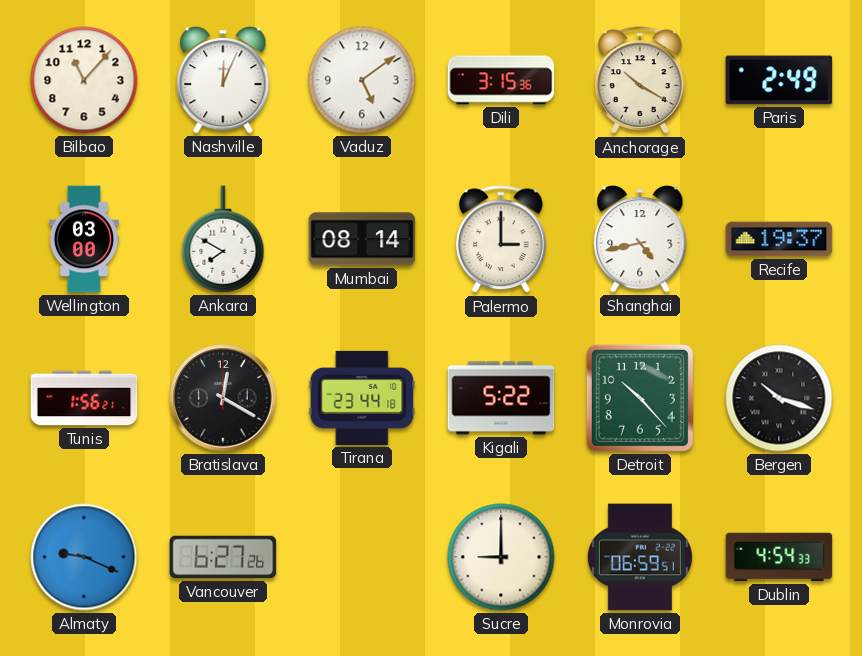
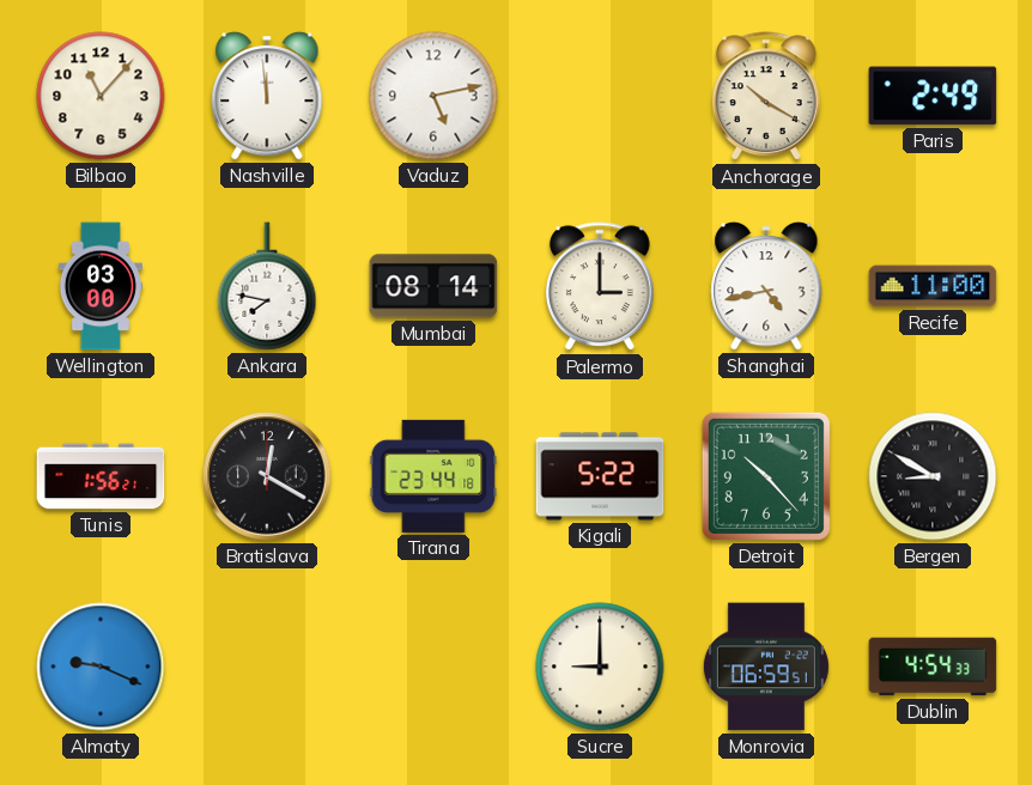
Nashville: 12:04 -> 11:59 (267, 96)
Vaduz: 5:09 -> 5:13 (433, 96)
Dili: 3:15 -> none (501, 80)
Ankara: 7:50 -> 7:47 (267, 286)
Recife: 19:37 -> 11:00 (933, 286)
Bergen: 10:18 -> 8:50 (933, 476)
Vancouver: 6:27 -> none (223, 557)
